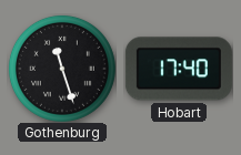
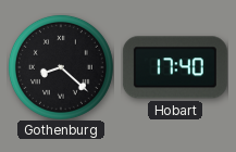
Gothenburg: 11:27 -> 8:22 (61, 67)
